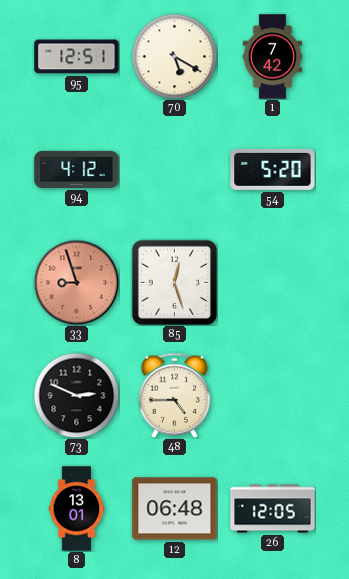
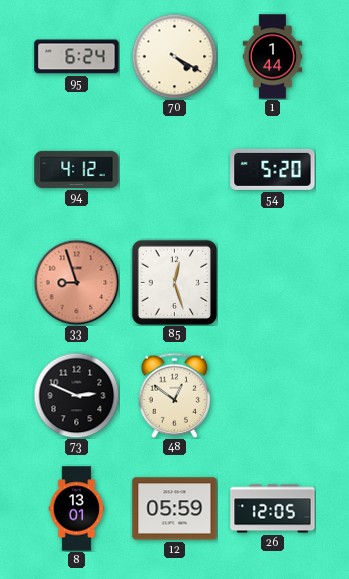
95: 12:51 -> 6:24 (77, 57)
70: 5:20 -> 4:20 (174, 56)
1: 7:42 -> 1:44 (273, 57)
48: 4:45 -> 12:51 (175, 395)
12: 06:48 -> 05:59 (175, 509)
